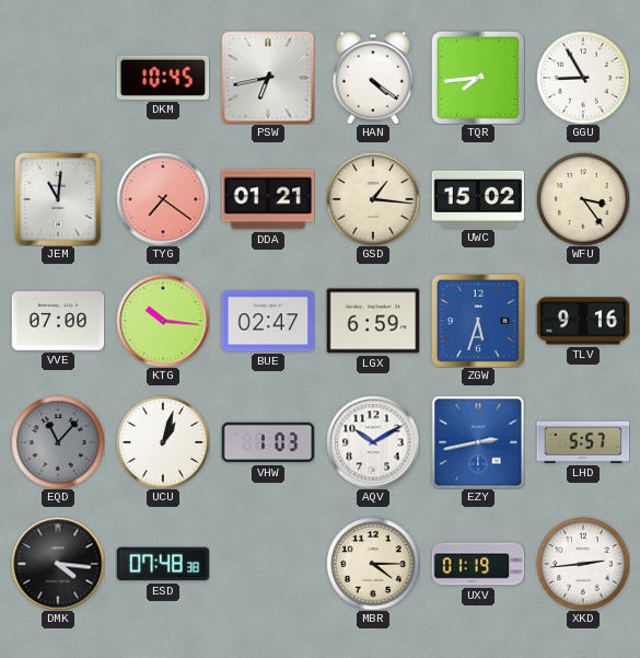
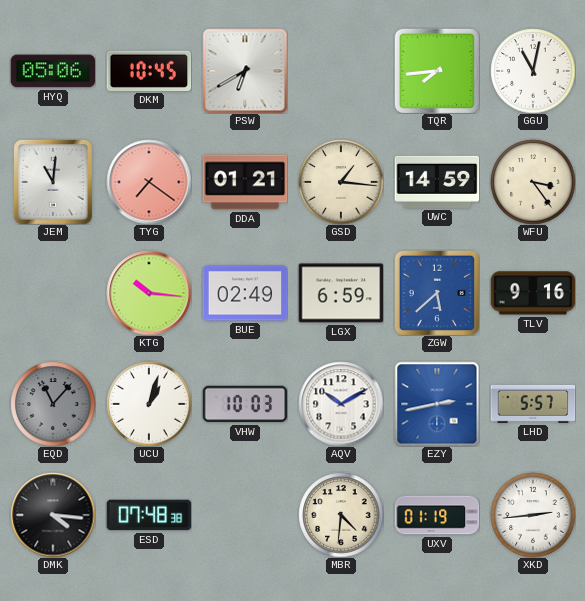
HYQ: none -> 05:06 (53, 71)
PSW: 6:43 -> 6:40 (245, 71)
HAN: 4:21 -> none (373, 78)
GGU: 8:55 -> 11:02 (533, 71)
UWC: 15:02 -> 14:59 (437, 182)
VVE: 07:00 -> none (58, 322)
BUE: 02:47 -> 02:49 (245, 293)
ZGW: 5:33 -> 5:38 (437, 293)
VHW: 1:03 -> 10:03 (245, 404)
MBR: 4:15 -> 4:31 (341, 515)
